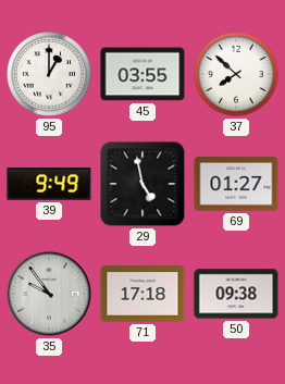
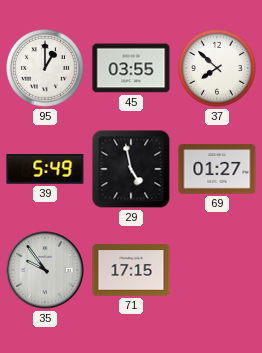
39: 9:49 -> 5:49 (45, 170)
71: 17:18 -> 17:15 (131, 270)
50: 09:38 -> none (236, 294)
